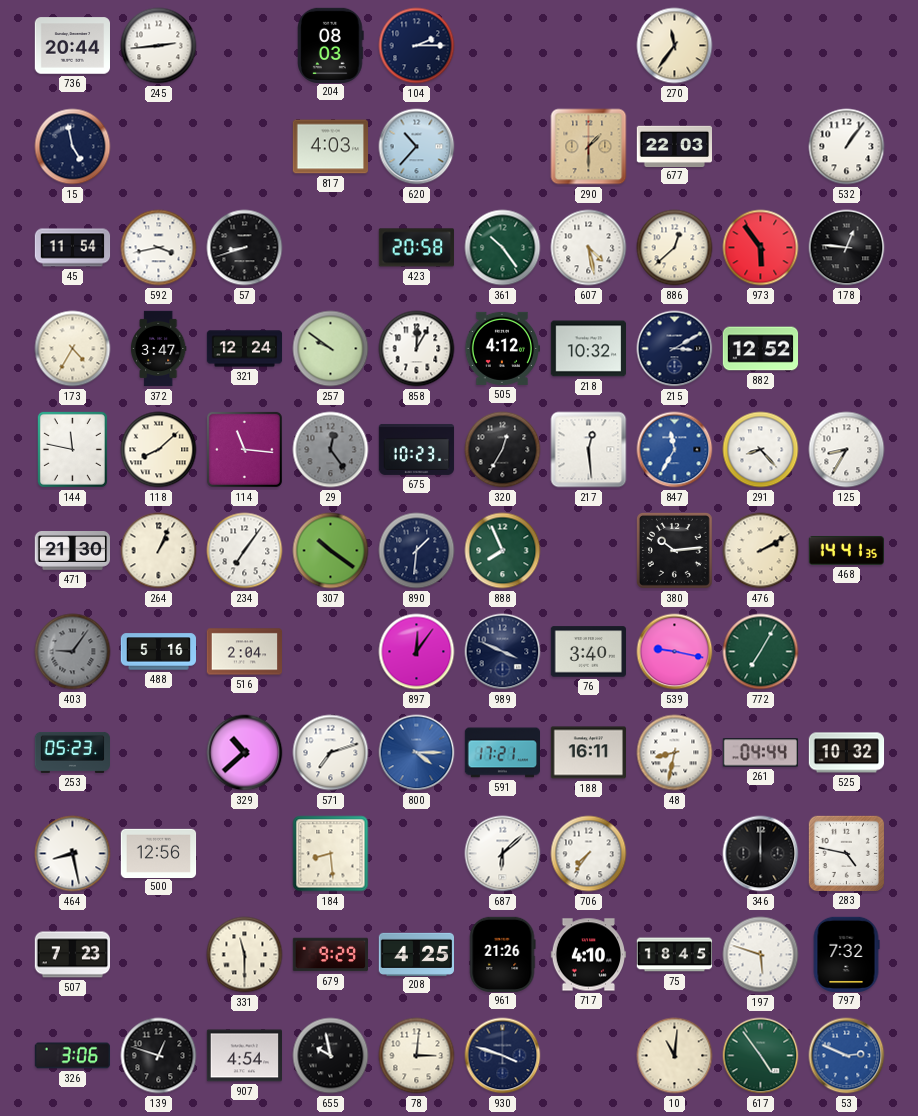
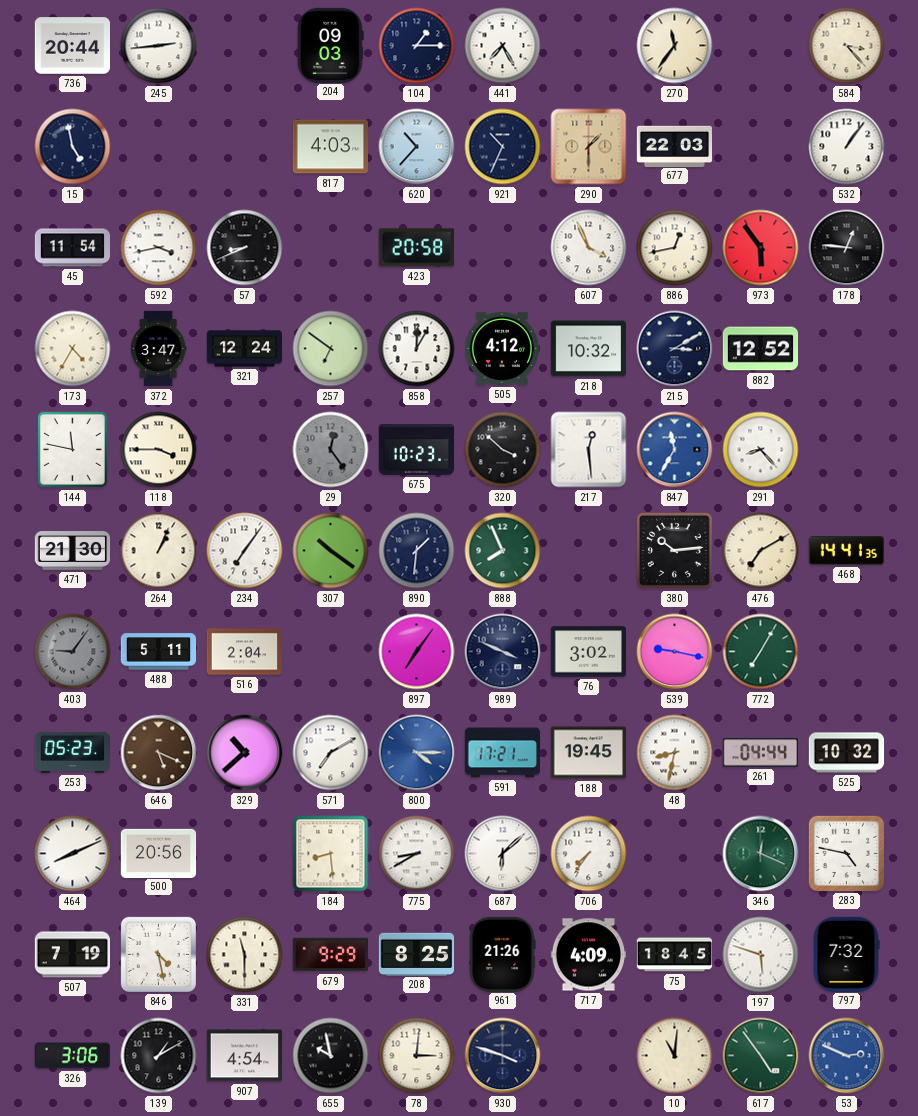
204: 08:03 -> 09:03 (331, 45)
104: 2:15 -> 1:15 (417, 46)
441: none -> 7:25 (503, 46)
584: none -> 3:23 (847, 46)
921: none -> 10:34 (503, 147)
57: 8:42 -> 8:41 (245, 248)
361: 10:24 -> none (503, 248)
607: 4:28 -> 3:56 (589, 248)
886: 12:38 -> 12:43 (675, 248)
257: 9:51 -> 6:51 (331, 349)
118: 8:08 -> 3:45 (159, 450)
114: 11:16 -> none (244, 449)
320: 12:35 -> 3:52 (503, 450)
125: 8:35 -> none (847, 450)
476: 2:10 -> 7:10 (761, 551)
488: 5:16 -> 5:11 (158, 652)
897: 12:06 -> 7:06 (417, 652)
76: 3:40 -> 3:02 (588, 652)
646: none -> 5:19 (159, 753)
571: 7:12 -> 7:10 (331, 753)
188: 16:11 -> 19:45 (588, 753)
464: 8:28 -> 8:11 (73, 854)
500: 12:56 -> 20:56 (159, 853)
775: none -> 8:40 (417, 854)
346: 12:00 -> 12:19 (761, 854)
346 dial: black -> green (761, 854)
507: 7:23 -> 7:19 (72, 955)
846: none -> 4:28 (158, 954)
208: 4:25 -> 8:25 (417, 954)
717: 4:10 -> 4:09 (588, 955)
139: 12:48 -> 1:10 (159, 1056)
